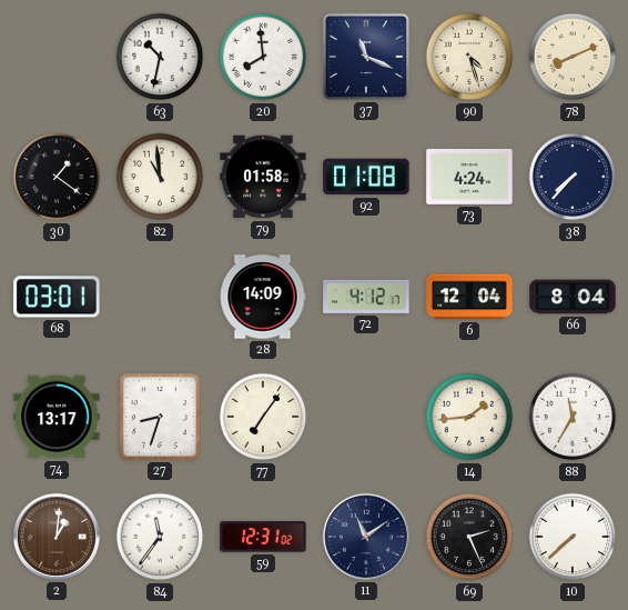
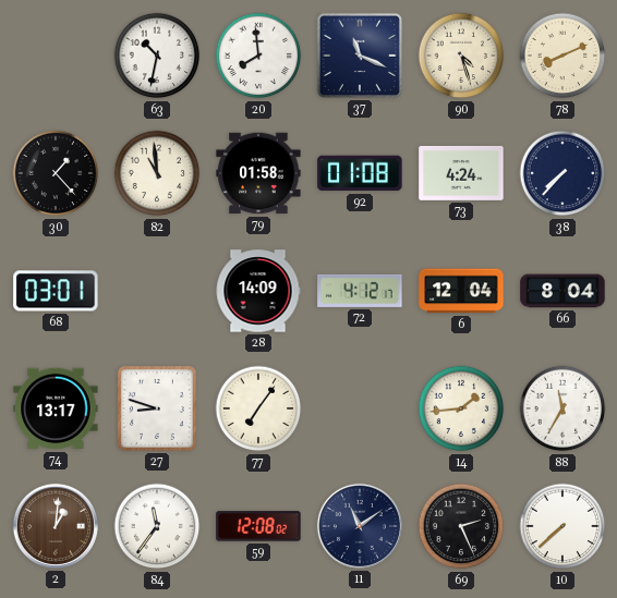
30: 1:21 -> 1:23 (56, 173)
27: 8:33 -> 8:48 (157, 408)
59: 12:31 -> 12:08 (258, 526)
